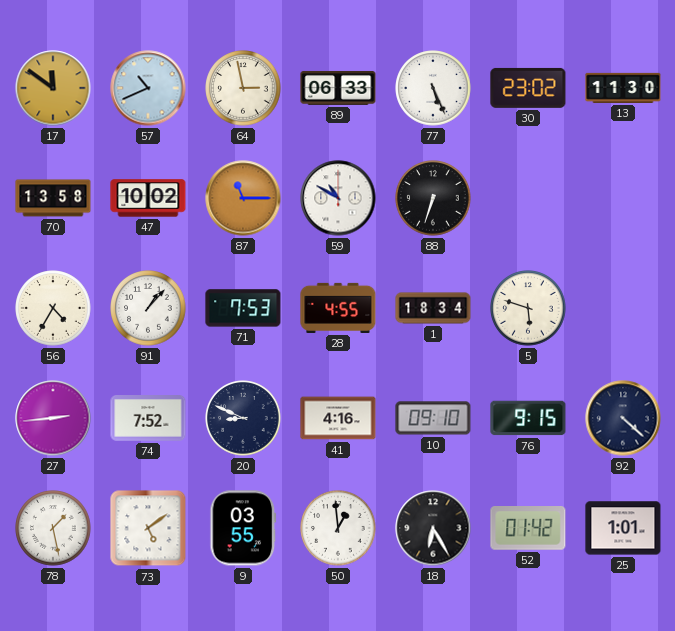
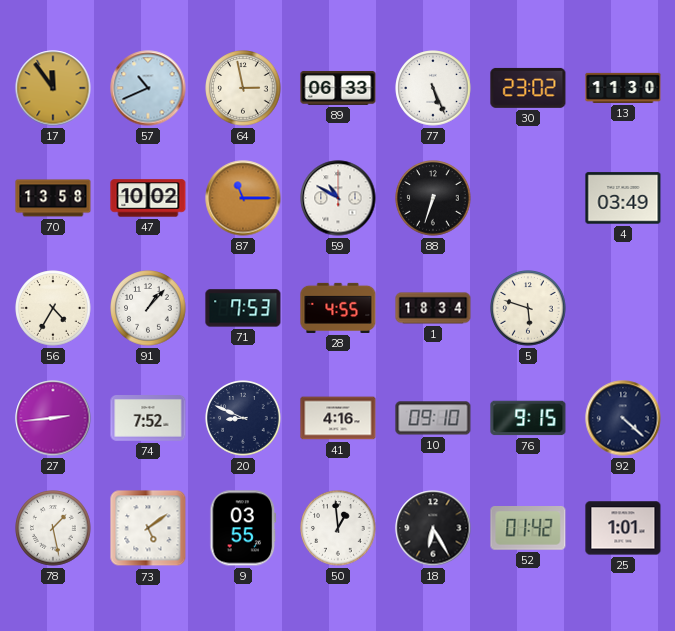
17: 11:51 -> 11:54 (53, 88)
4: none -> 03:49 (623, 198)
